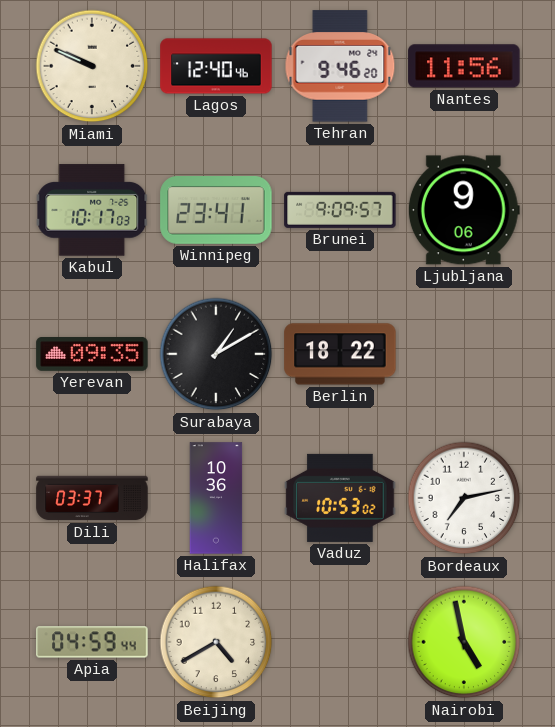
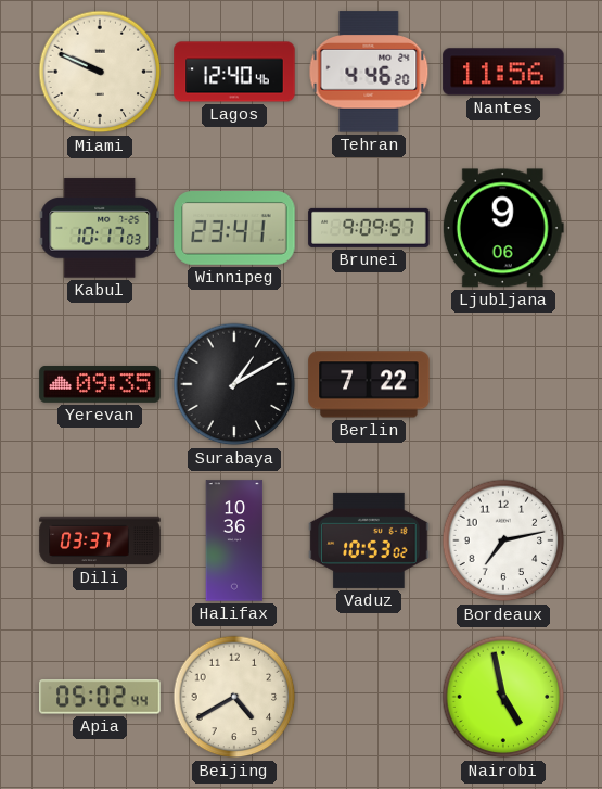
Tehran: 9:46 -> 4:46 (369, 72)
Berlin: 18:22 -> 7:22 (369, 384)
Apia: 04:59 -> 05:02 (100, 697)
